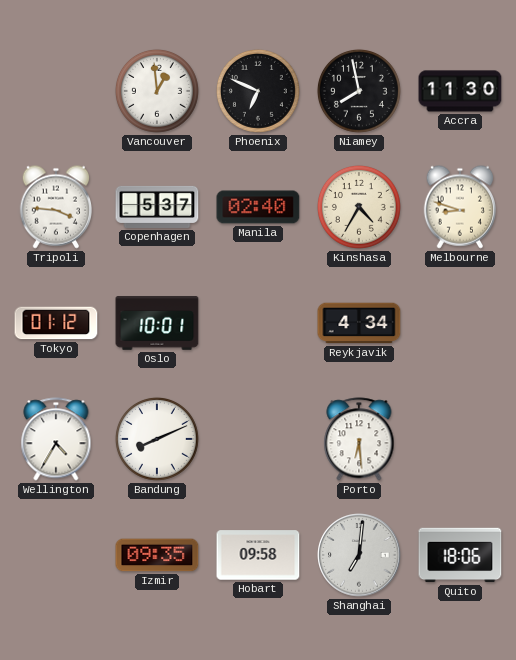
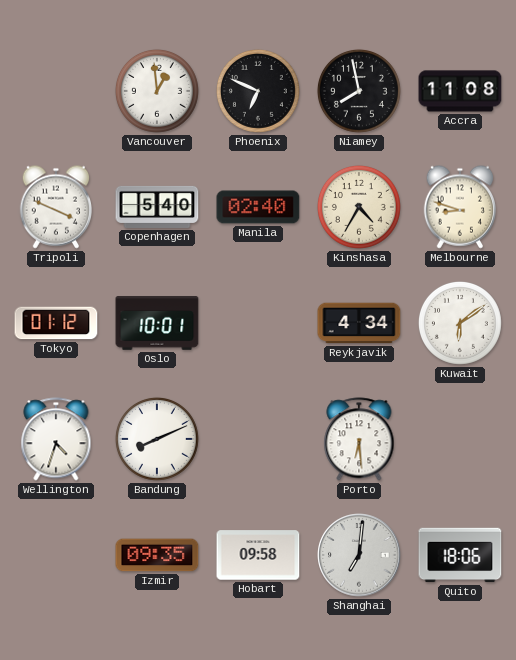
Accra: 11:30 -> 11:08 (460, 91)
Tripoli: 3:46 -> 3:49 (55, 207)
Copenhagen: 5:37 -> 5:40 (157, 207)
Kuwait: none -> 6:09 (460, 323)
Wellington: 4:35 -> 4:33 (56, 439)
